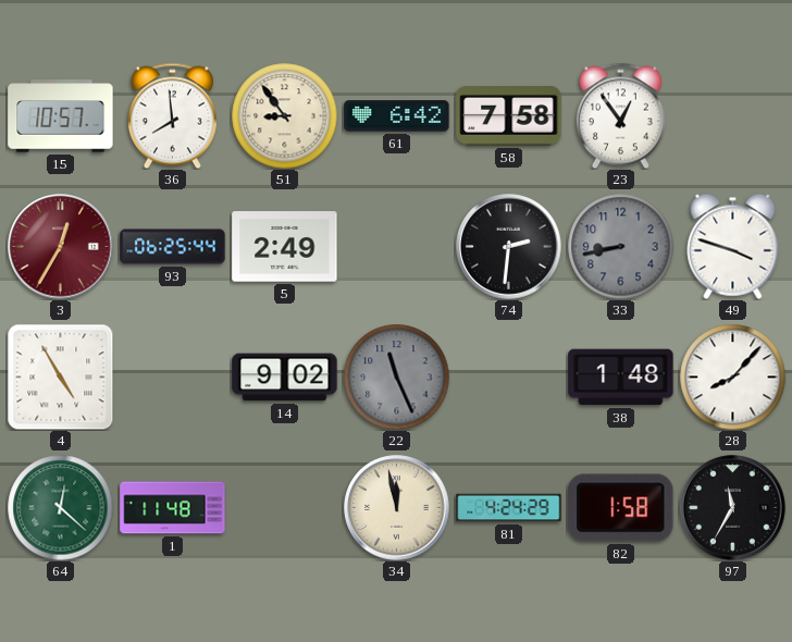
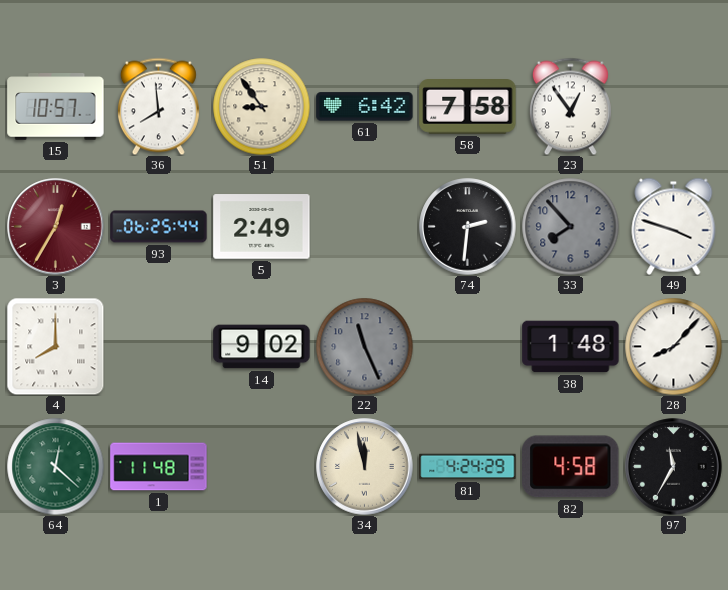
33: 8:43 -> 7:53 (570, 226)
4: 4:55 -> 8:00 (55, 346)
82: 1:58 -> 4:58 (571, 467)
